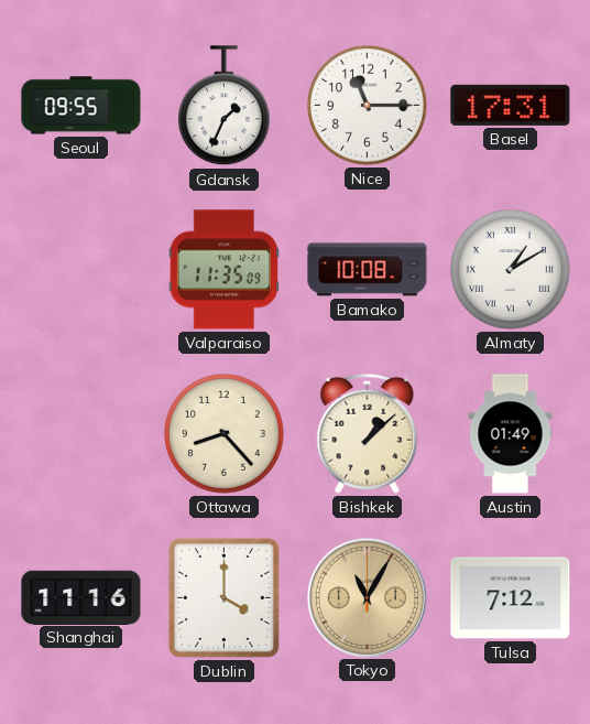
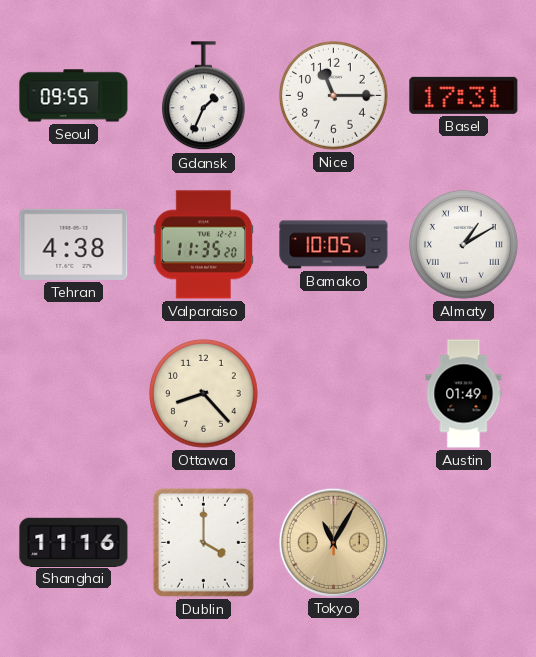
Tehran: none -> 4:38 (74, 244)
Valparaiso: 11:35:09 -> 11:35:20 (203, 245)
Bamako: 10:08 -> 10:05 (334, 245)
Bishkek: 1:08 -> none (368, 433)
Tulsa: 7:12 -> none (511, 598)
